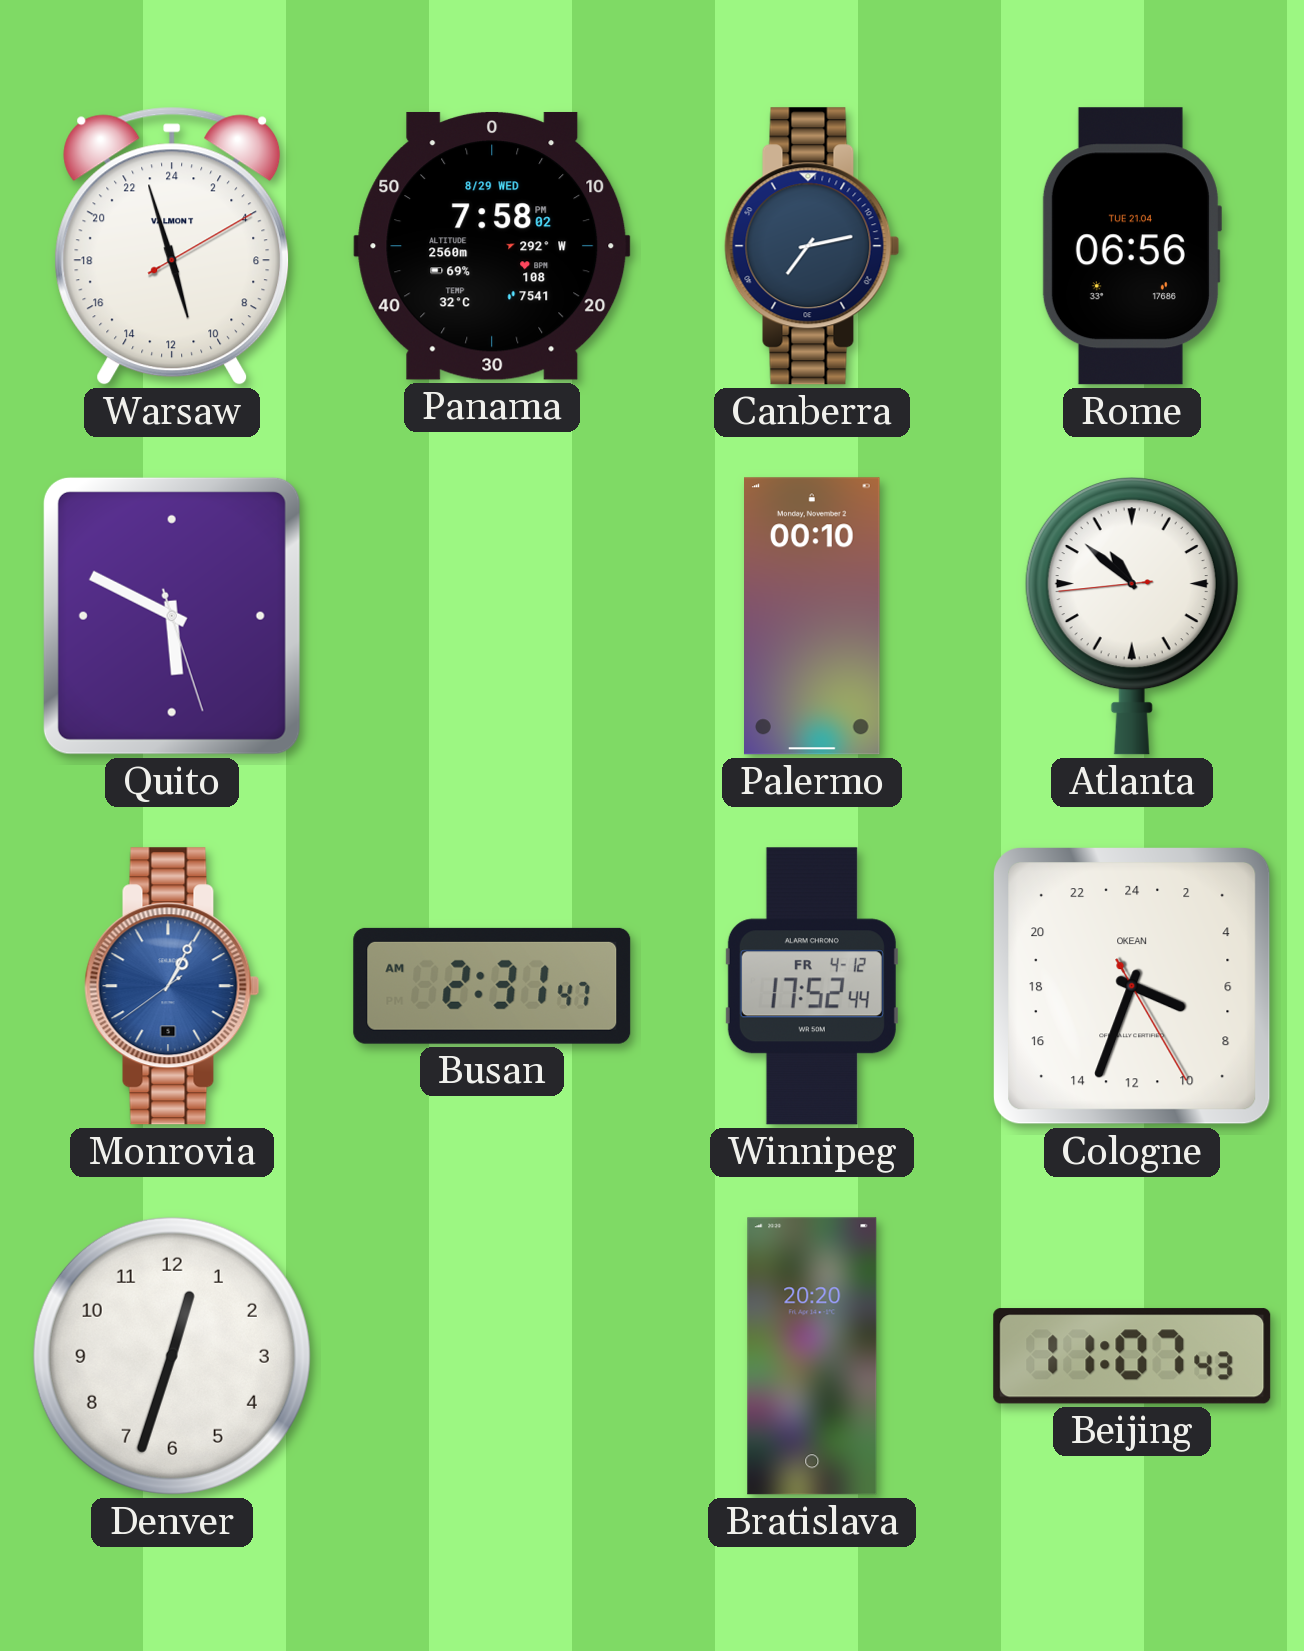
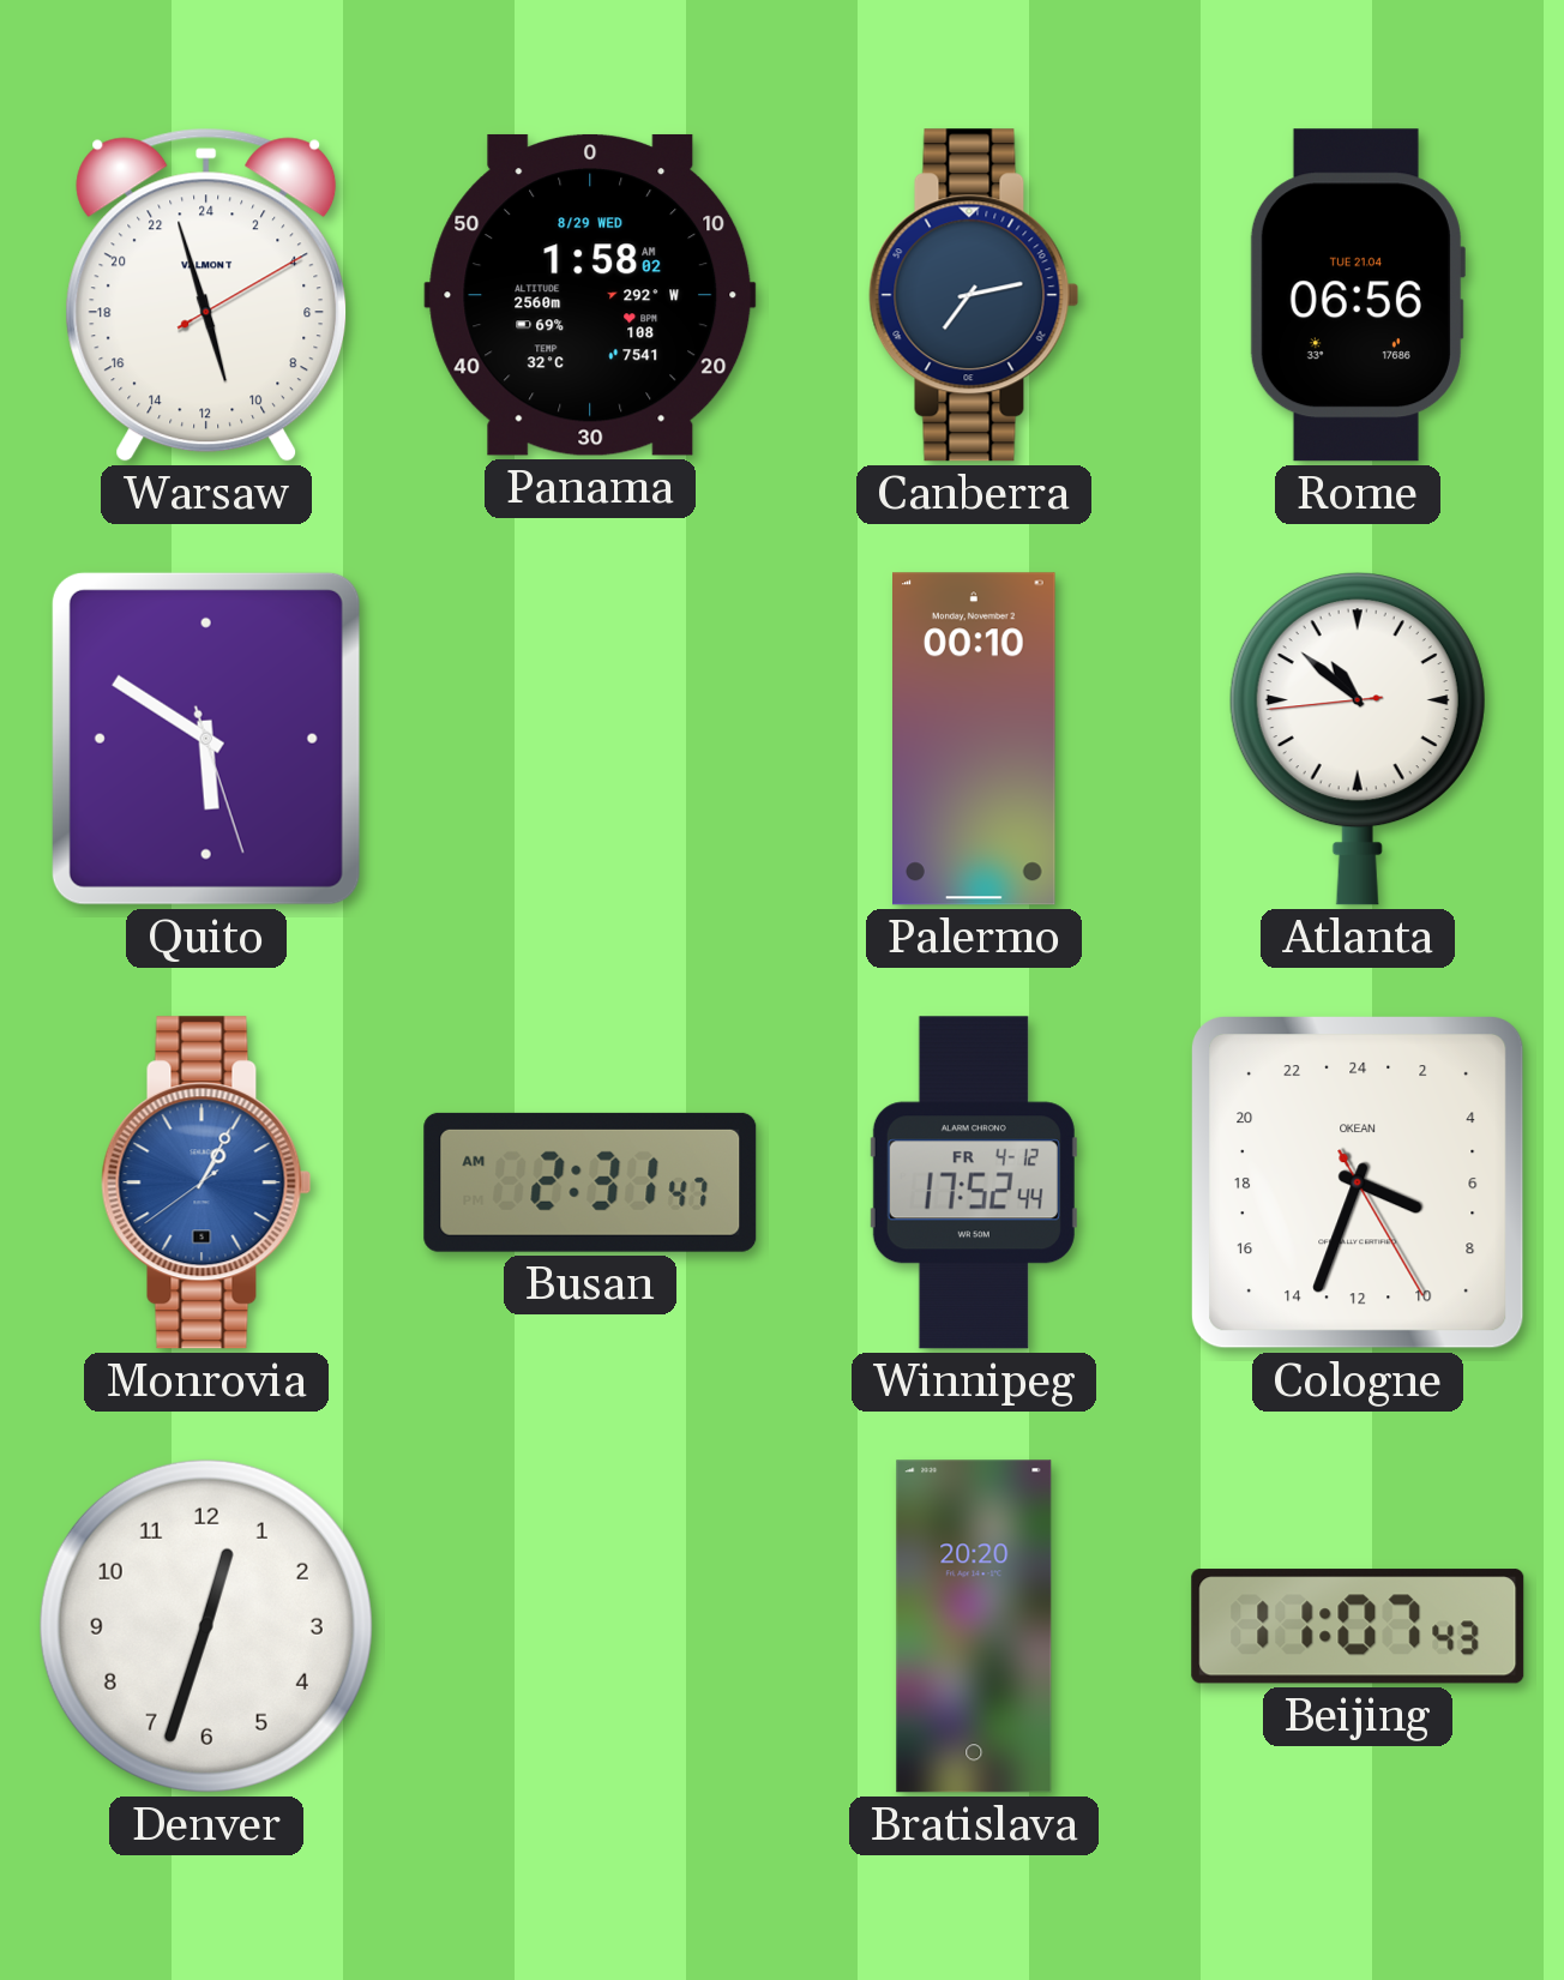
Panama: 7:58 -> 1:58 (590, 295)
Quito: 5:49 -> 5:50 (206, 739)
